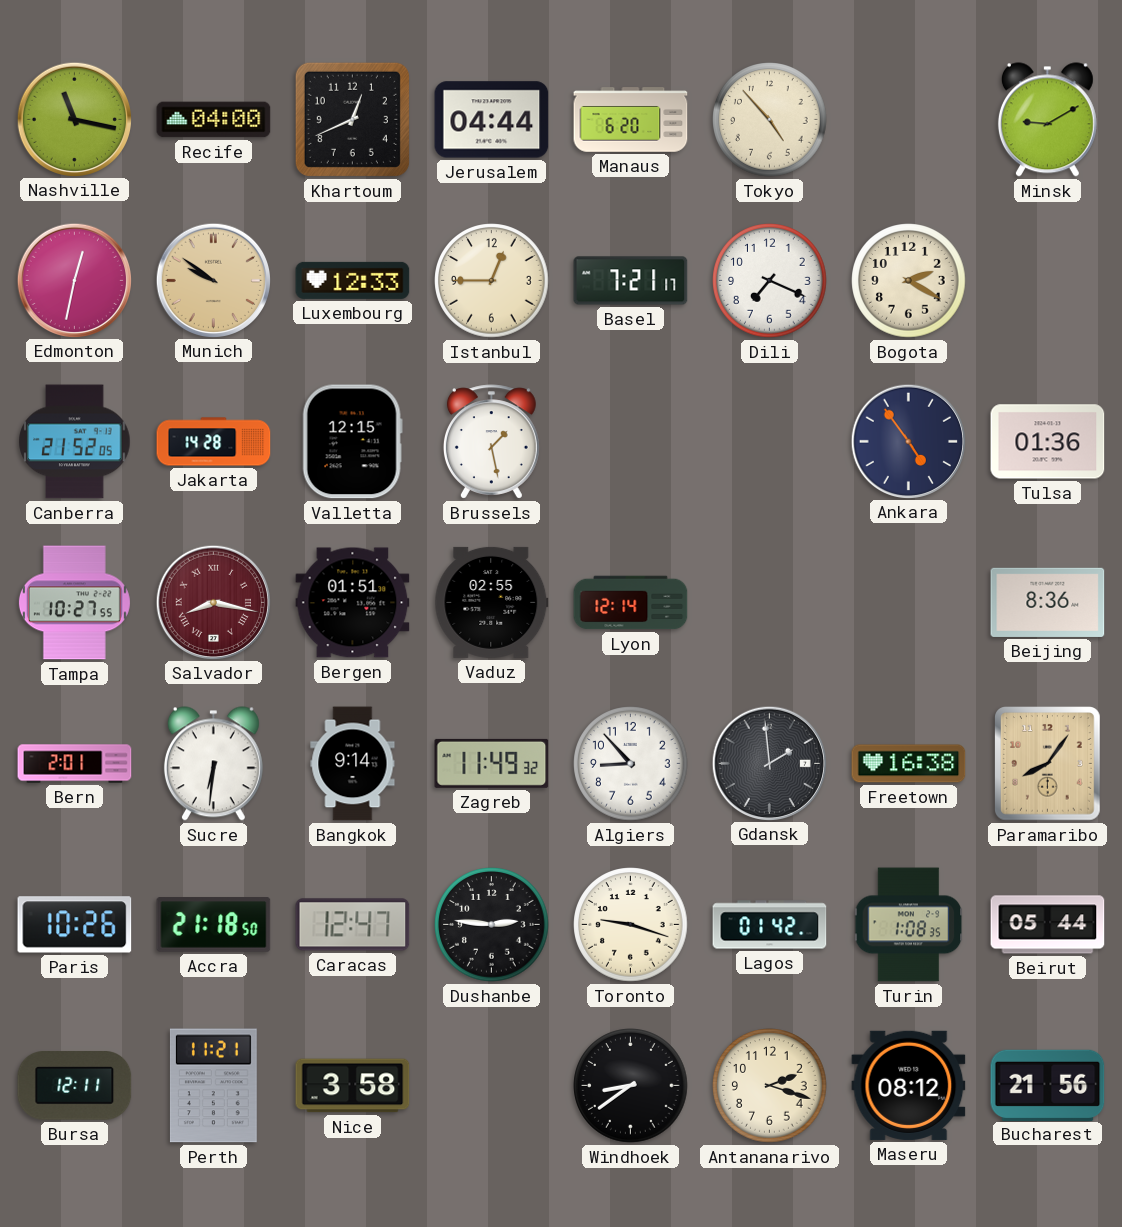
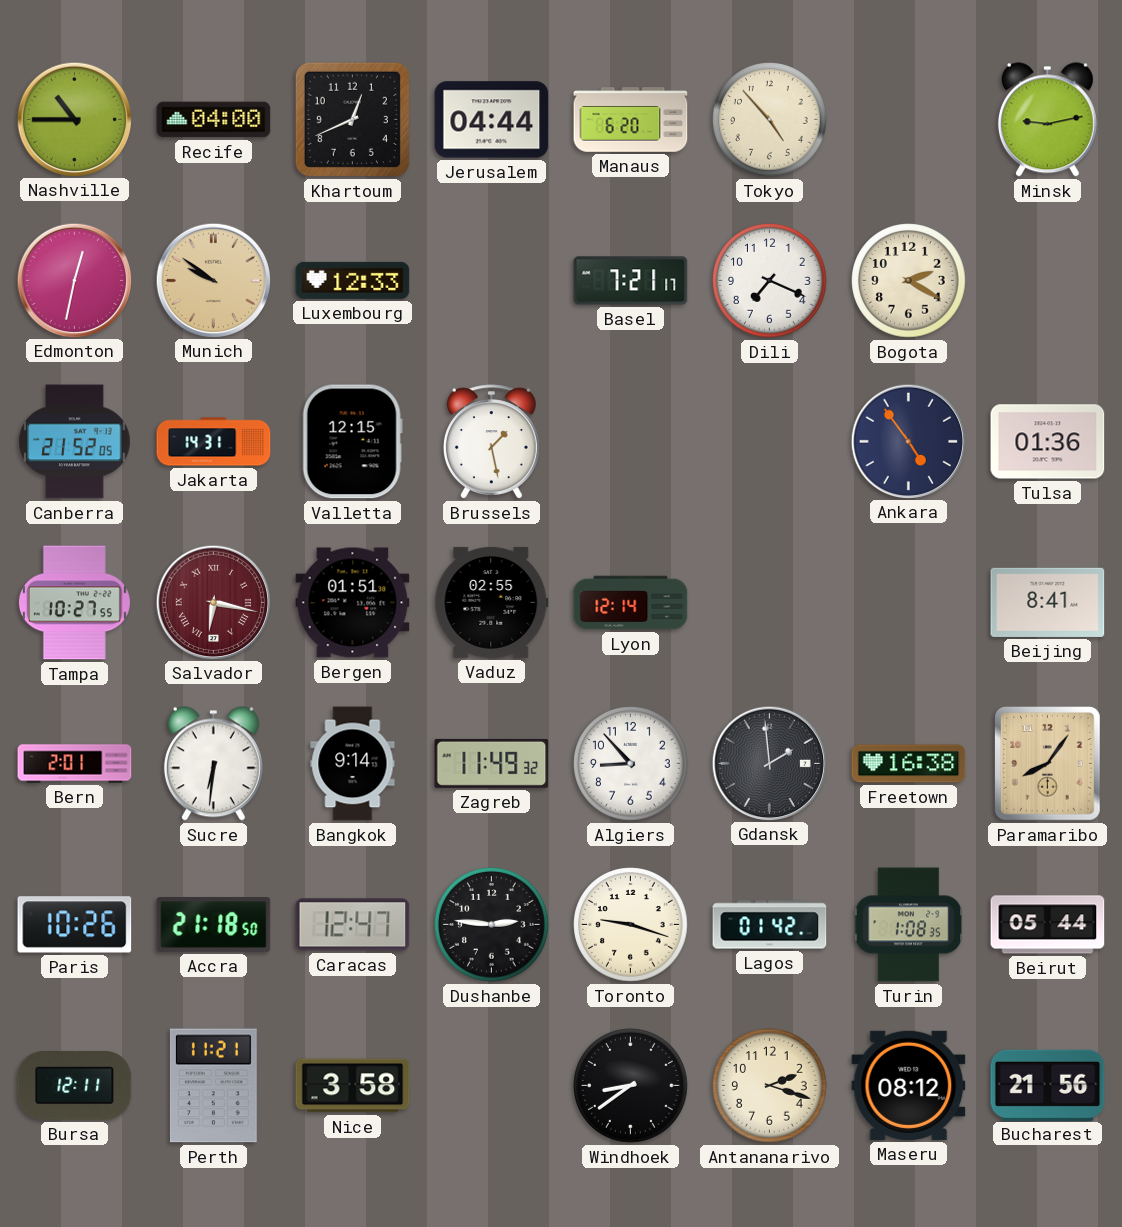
Nashville: 11:17 -> 10:45 (74, 119)
Minsk: 9:10 -> 9:13 (1047, 120)
Istanbul: 12:45 -> none (492, 281)
Jakarta: 14:28 -> 14:31 (214, 442)
Salvador: 8:17 -> 6:17 (213, 602)
Beijing: 8:36 -> 8:41 (1048, 602)
